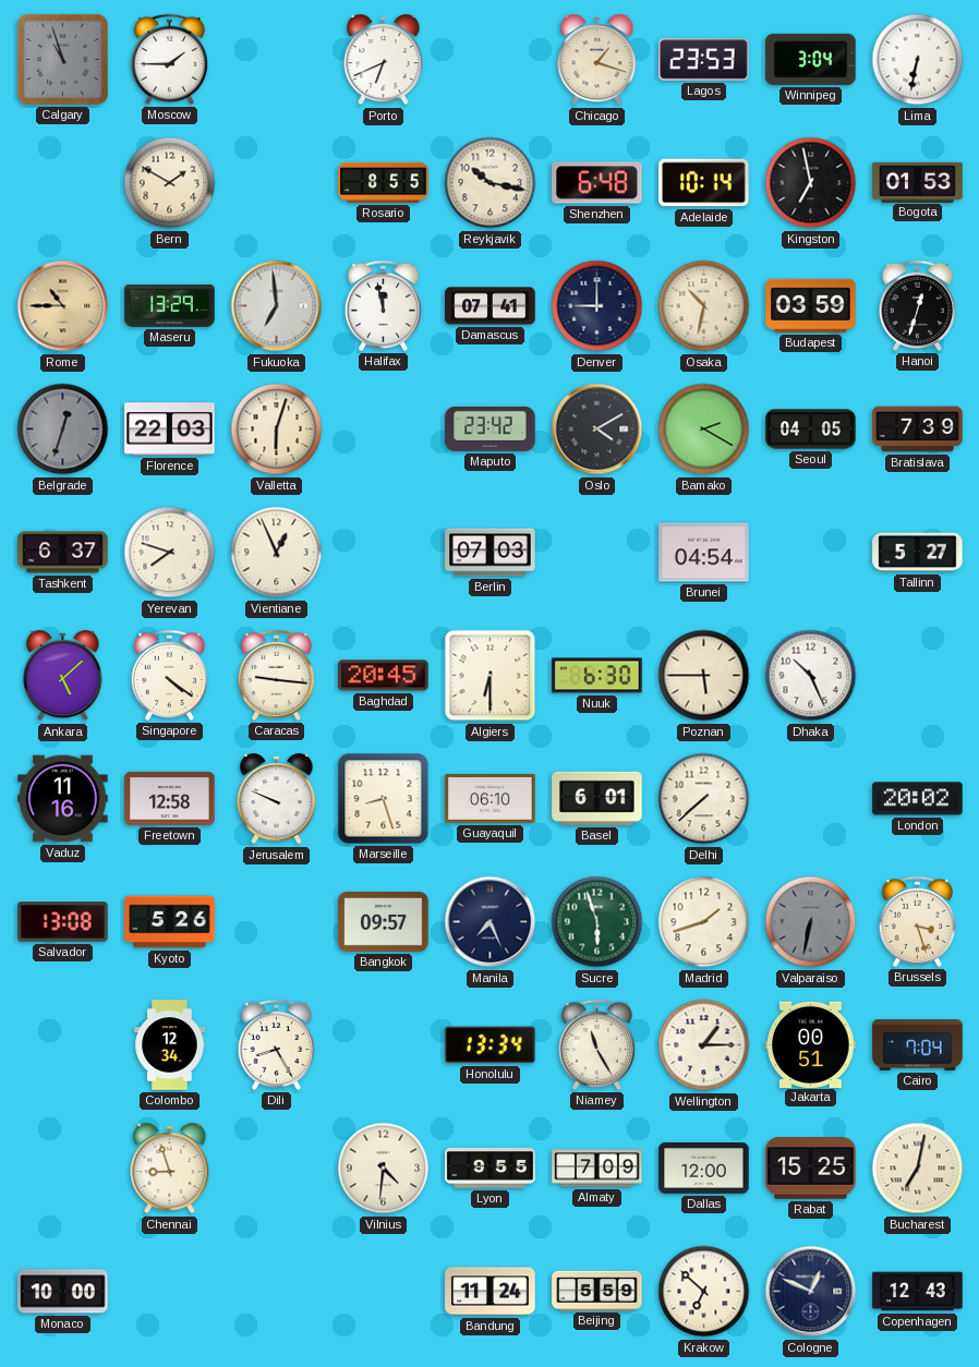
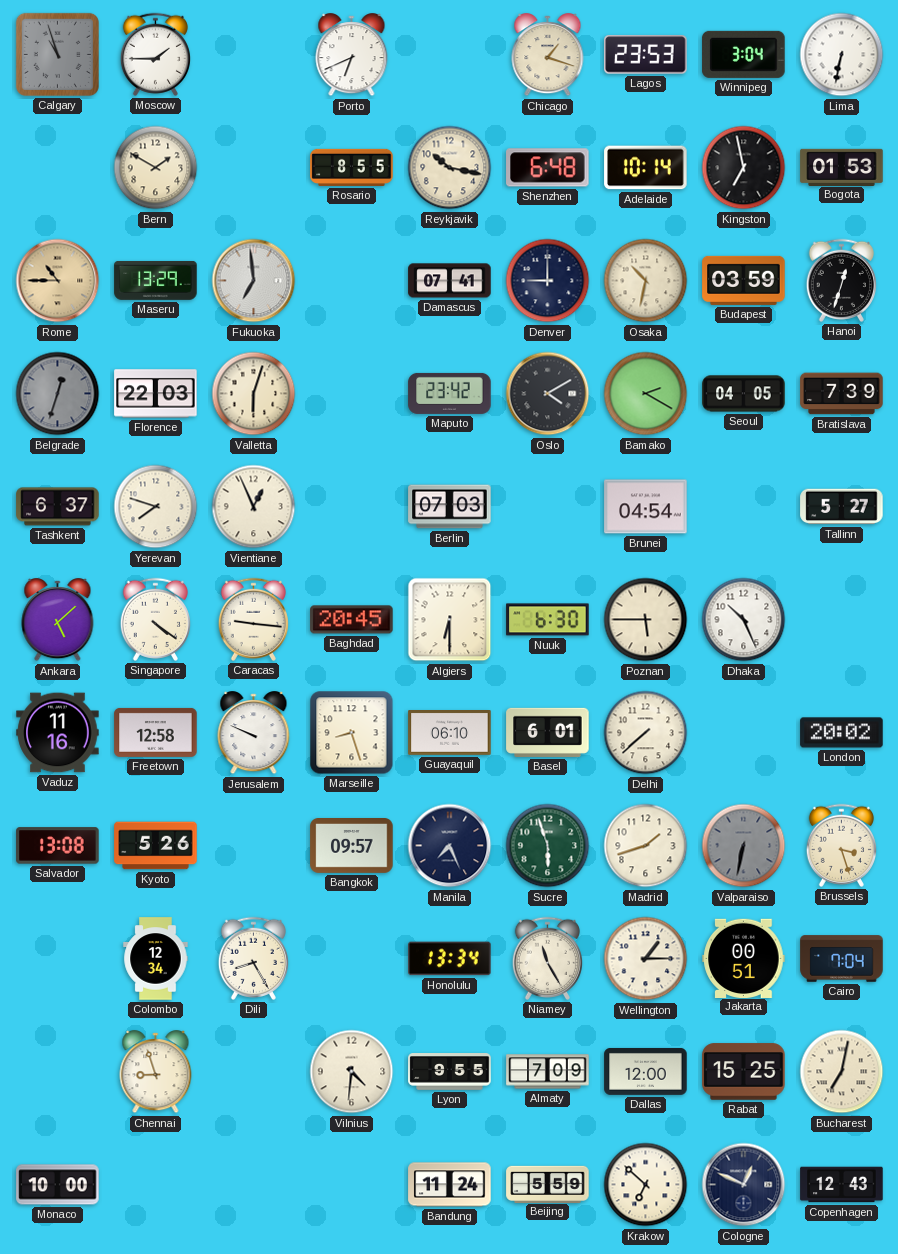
Halifax: 11:58 -> none (383, 305)
